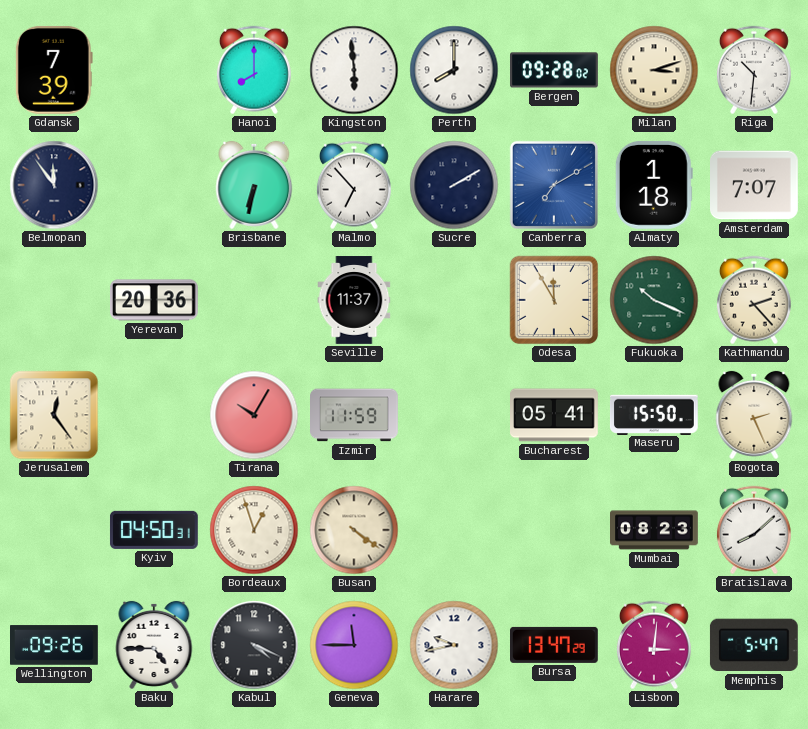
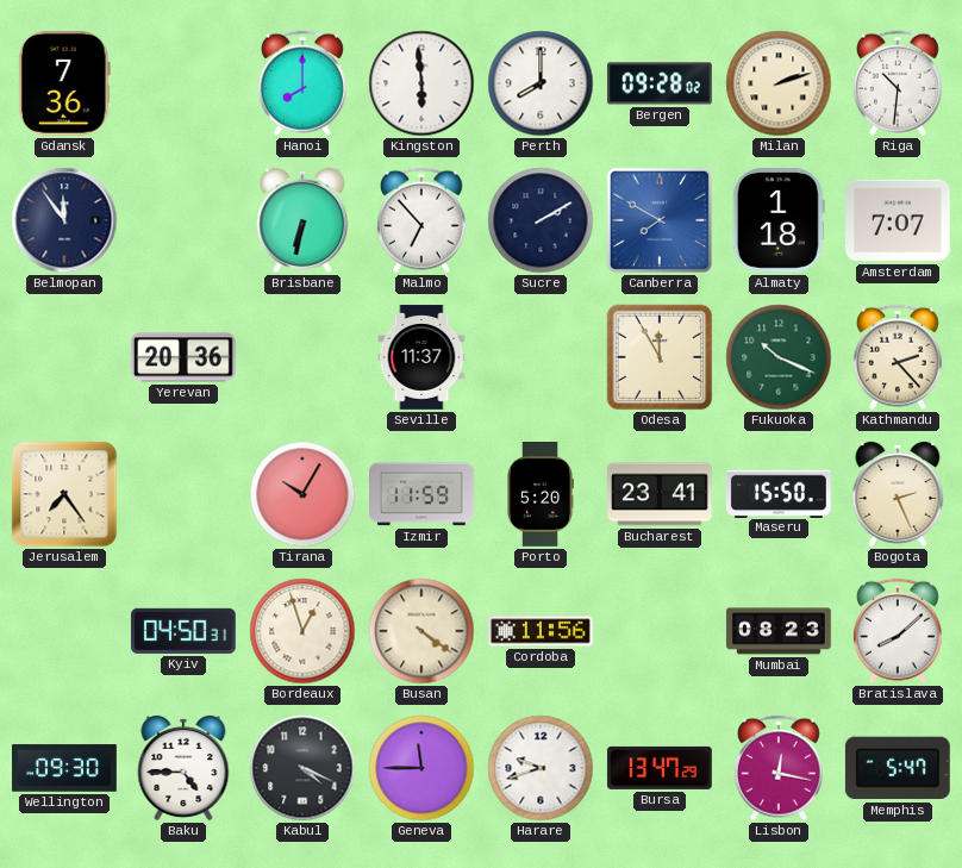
Gdansk: 7:39 -> 7:36 (64, 83)
Milan: 3:12 -> 2:12 (779, 83)
Canberra: 7:10 -> 7:50 (660, 220)
Jerusalem: 12:24 -> 7:24 (64, 494)
Porto: none -> 5:20 (539, 495)
Bucharest: 05:41 -> 23:41 (661, 494)
Cordoba: none -> 11:56 (542, 631)
Wellington: 09:26 -> 09:30 (65, 768)
Harare: 9:43 -> 9:42 (541, 768)
Lisbon: 3:01 -> 12:17 (779, 768)
